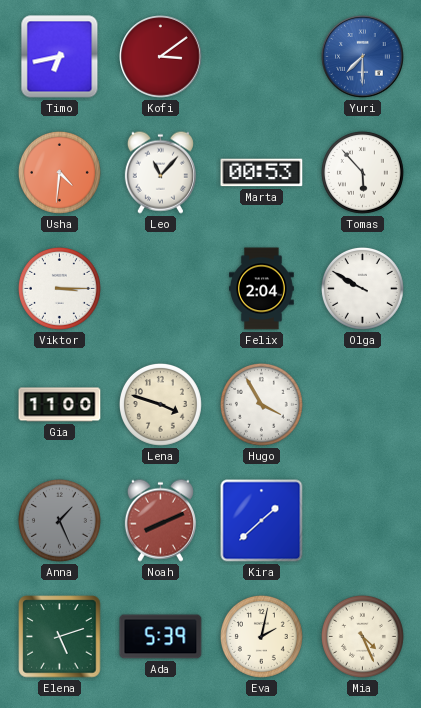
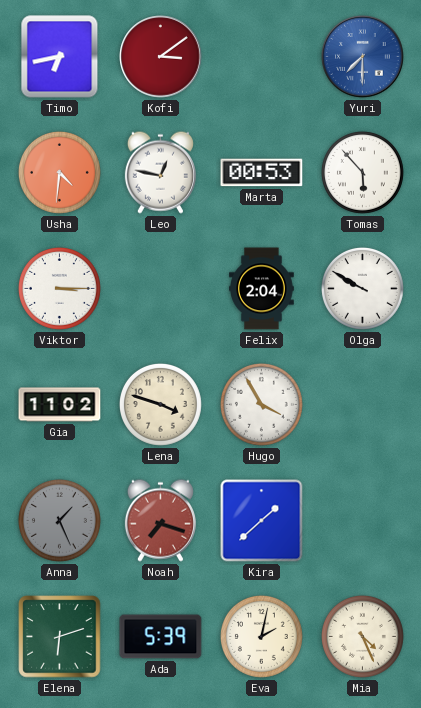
Leo: 11:07 -> 12:47 (160, 172)
Gia: 11:00 -> 11:02 (60, 405)
Noah: 8:11 -> 7:18 (160, 520)
Elena: 5:12 -> 6:12 (60, 637)
